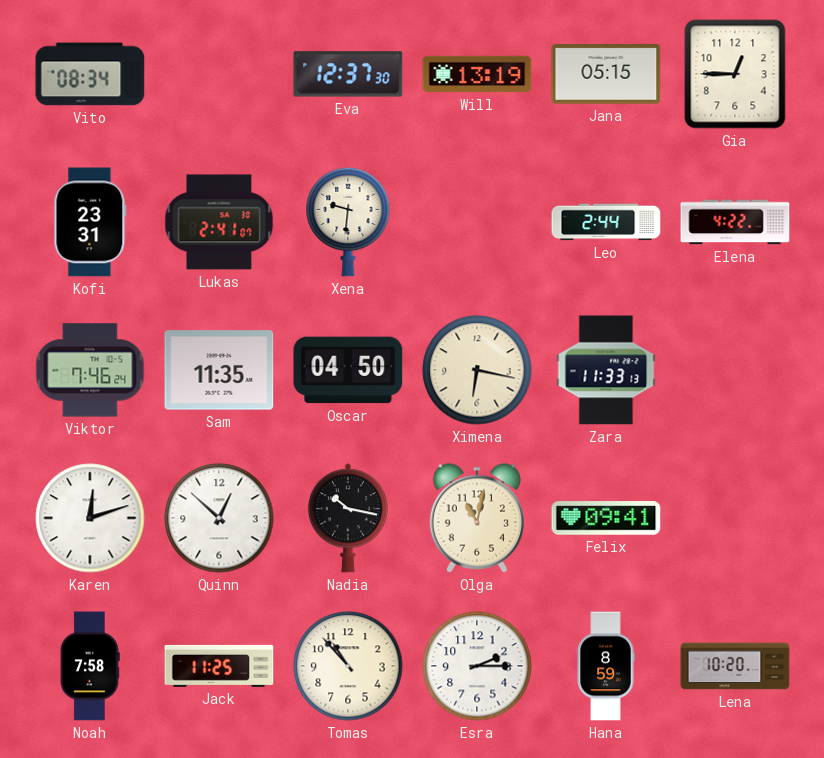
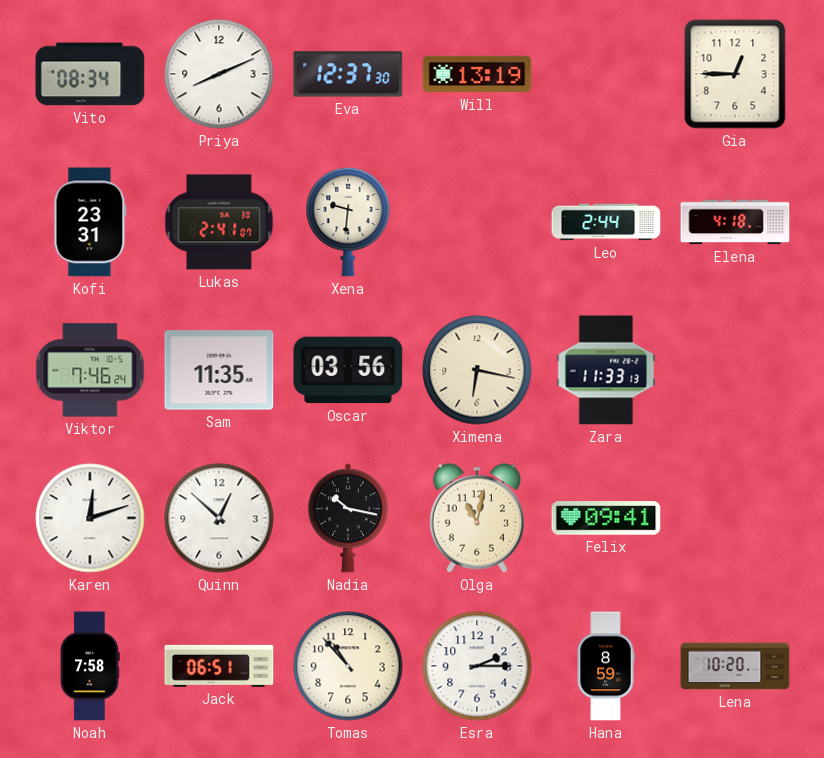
Priya: none -> 8:11 (219, 74)
Jana: 05:15 -> none (606, 75)
Elena: 4:22 -> 4:18 (735, 222)
Oscar: 04:50 -> 03:56 (348, 370)
Jack: 11:25 -> 06:51 (219, 666)
